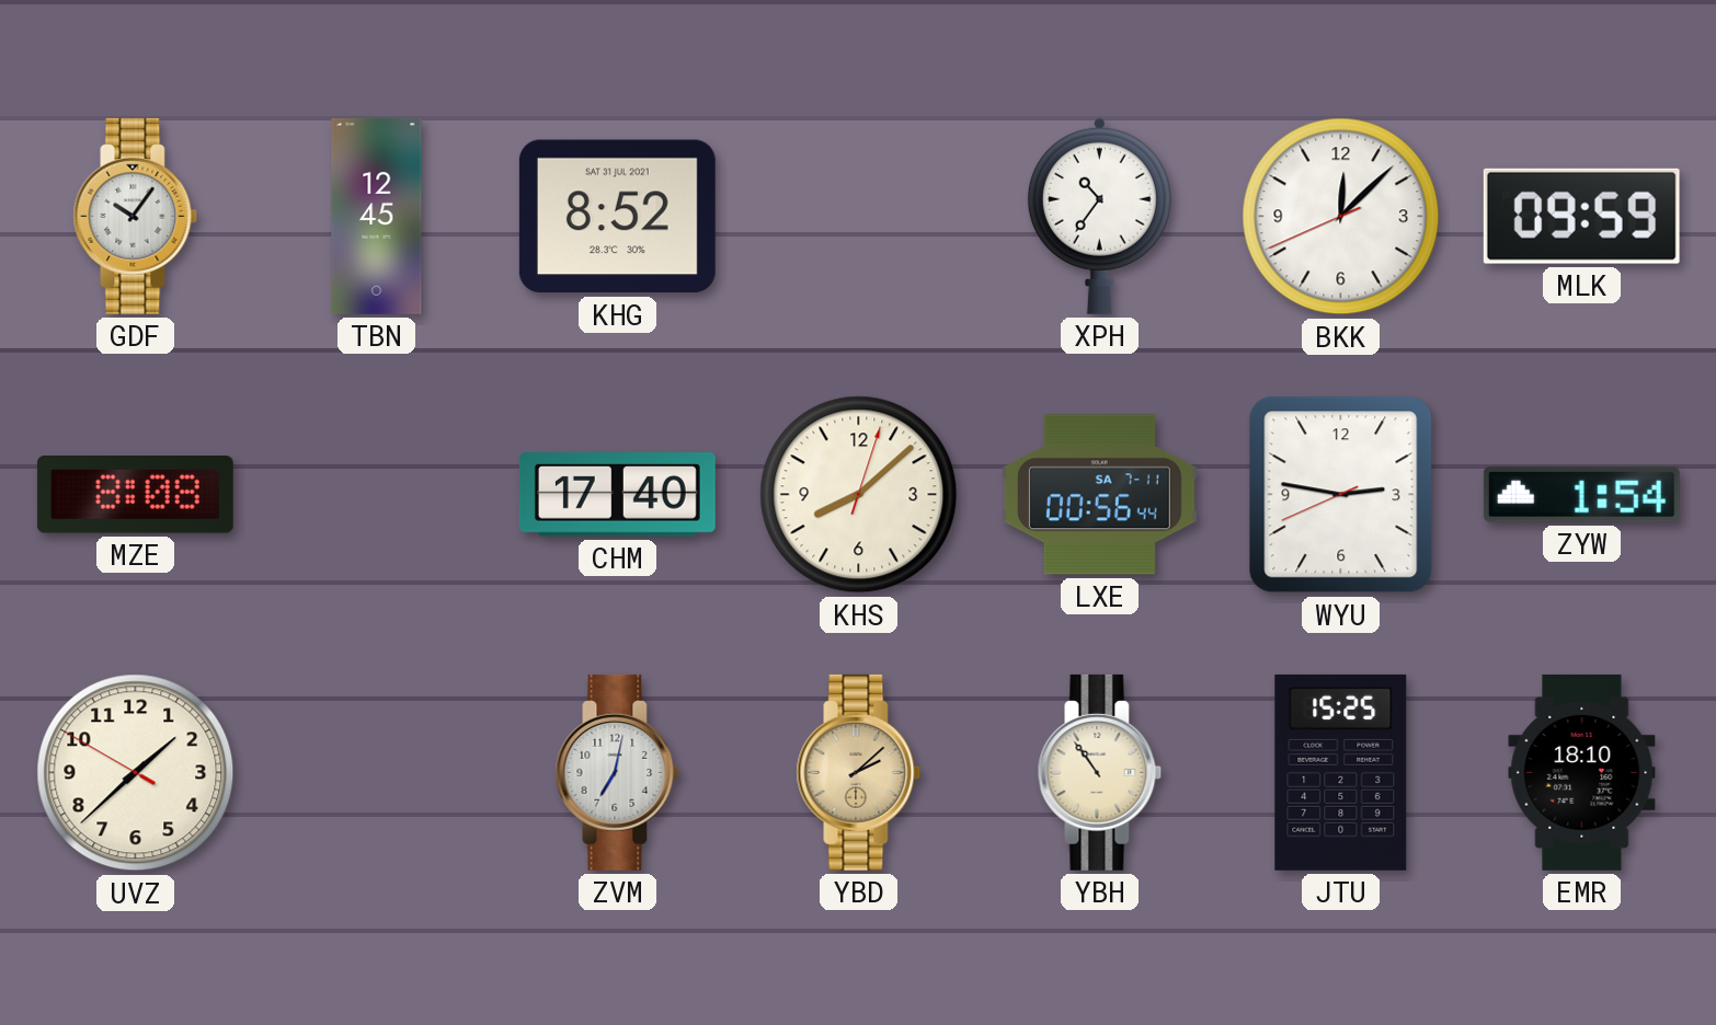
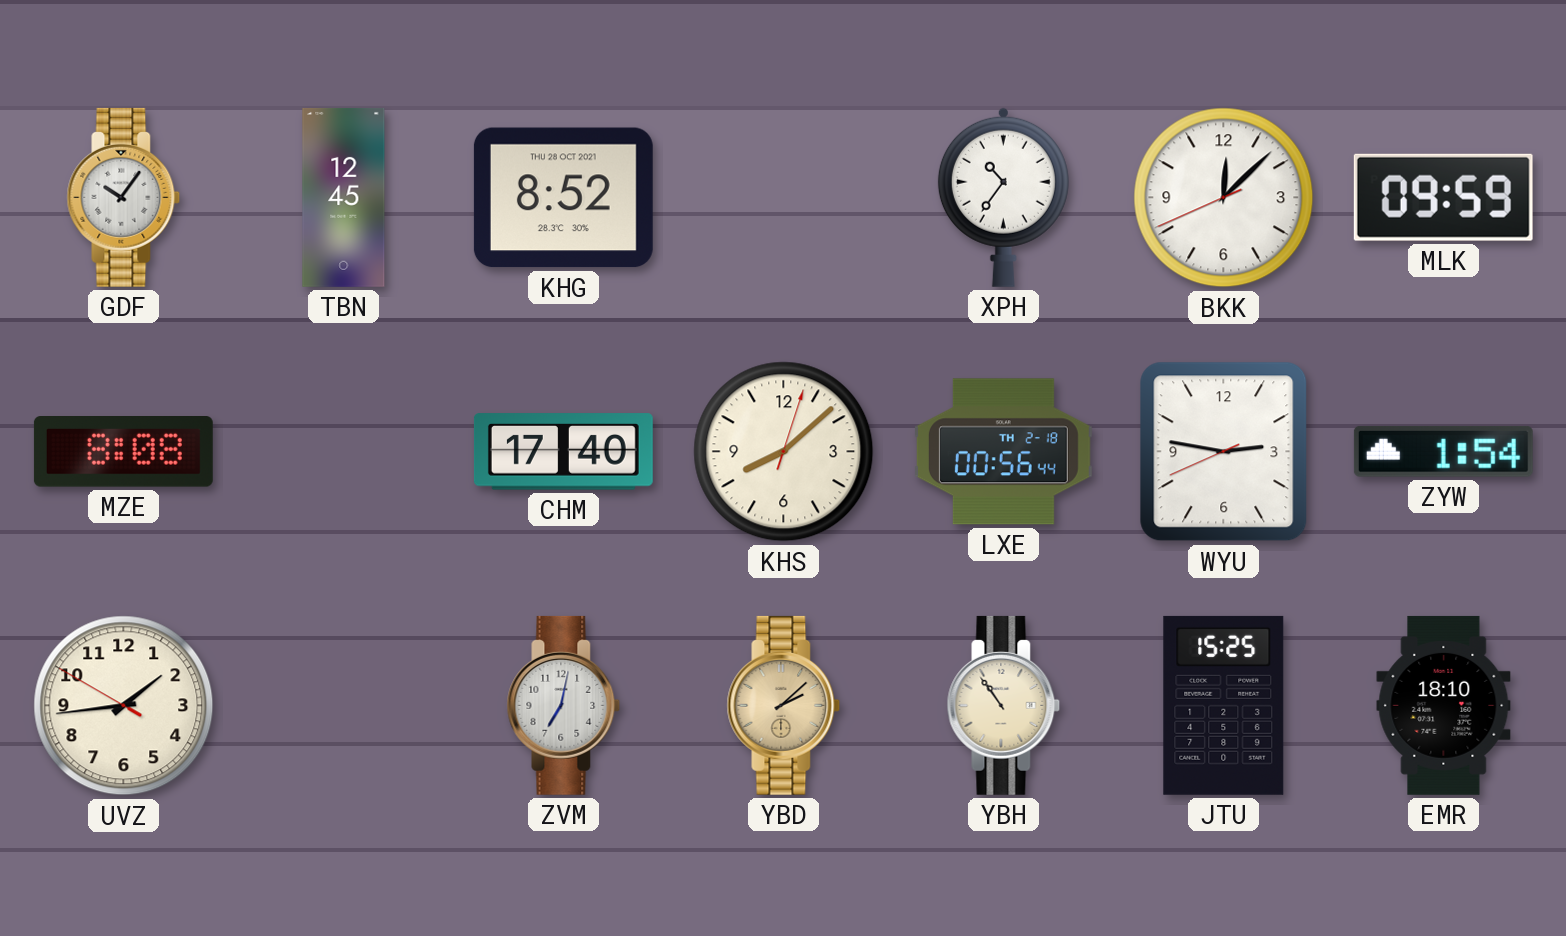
KHG date: SAT 31 JUL 2021 -> THU 28 OCT 2021 (563, 198)
LXE date: SA 7-11 -> TH 2-18 (1003, 452)
UVZ: 1:37 -> 1:43 (124, 706)
